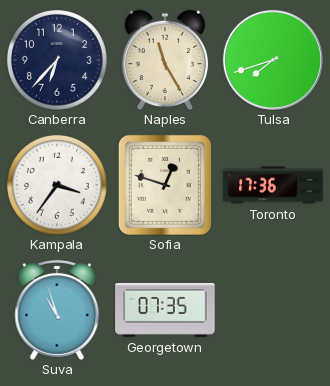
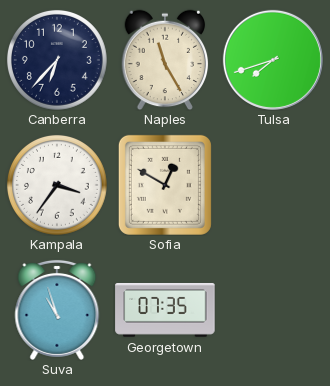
Sofia: 12:48 -> 12:50 (165, 185)
Toronto: 17:36 -> none (273, 185)
